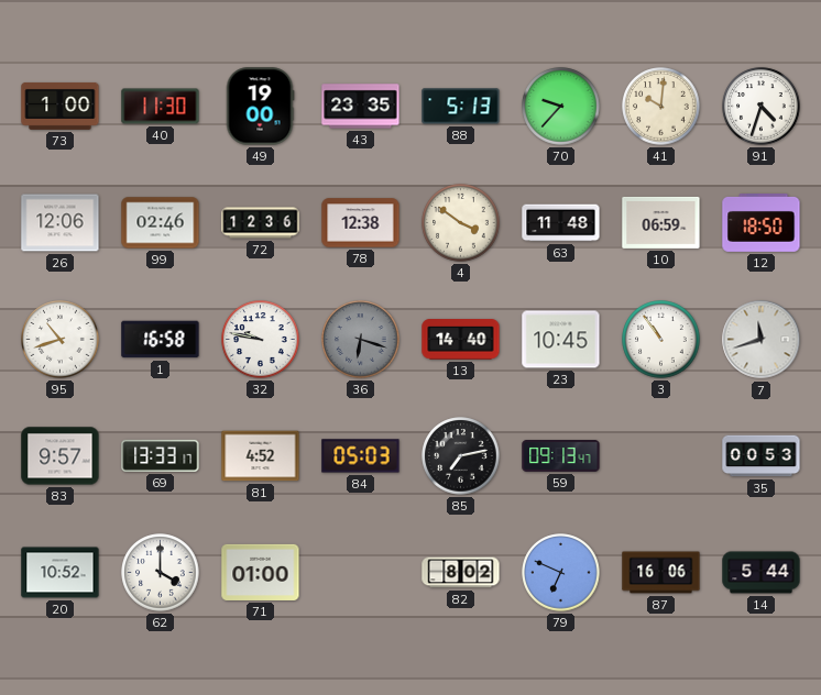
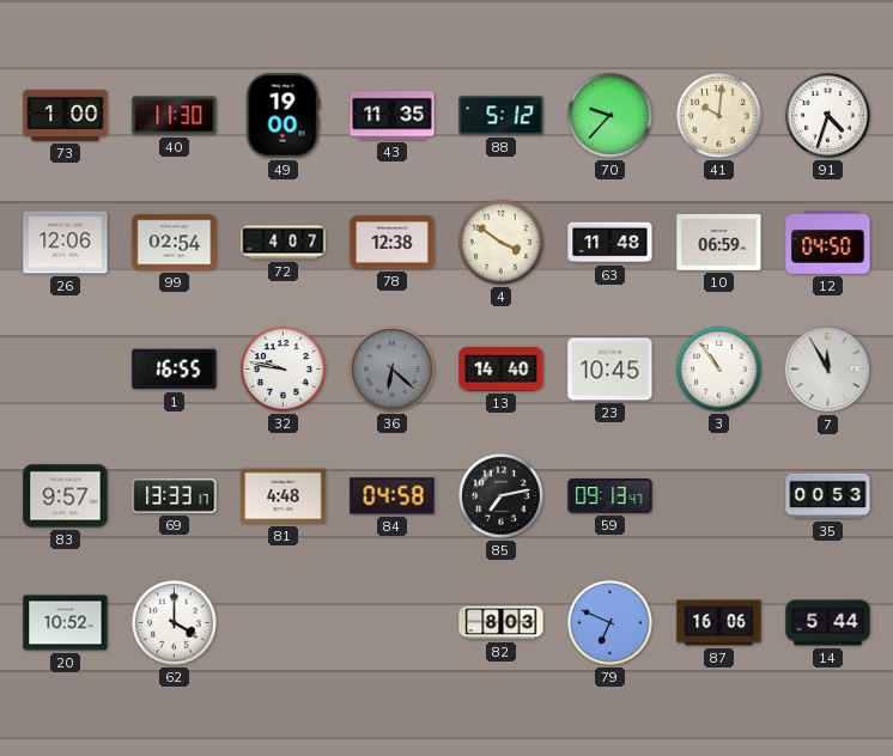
43: 23:35 -> 11:35 (393, 116)
88: 5:13 -> 5:12 (502, 116)
99: 02:46 -> 02:54 (175, 243)
72: 12:36 -> 4:07 (284, 243)
12: 18:50 -> 04:50 (828, 243)
95: 10:42 -> none (61, 340)
1: 16:58 -> 16:55 (175, 370)
36: 6:18 -> 6:22 (393, 370)
7: 11:42 -> 11:55 (828, 370)
81: 4:52 -> 4:48 (284, 496)
84: 05:03 -> 04:58 (393, 496)
71: 01:00 -> none (261, 572)
82: 8:02 -> 8:03 (502, 623)
